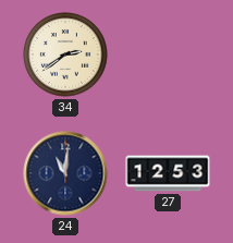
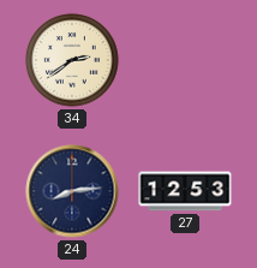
24: 11:01 -> 8:14 (72, 191)
